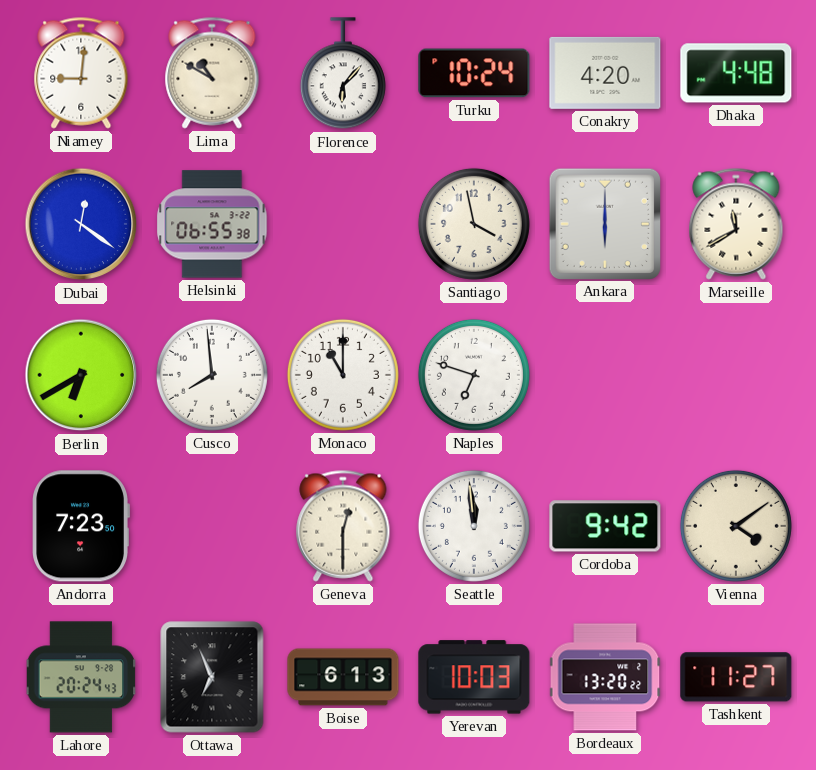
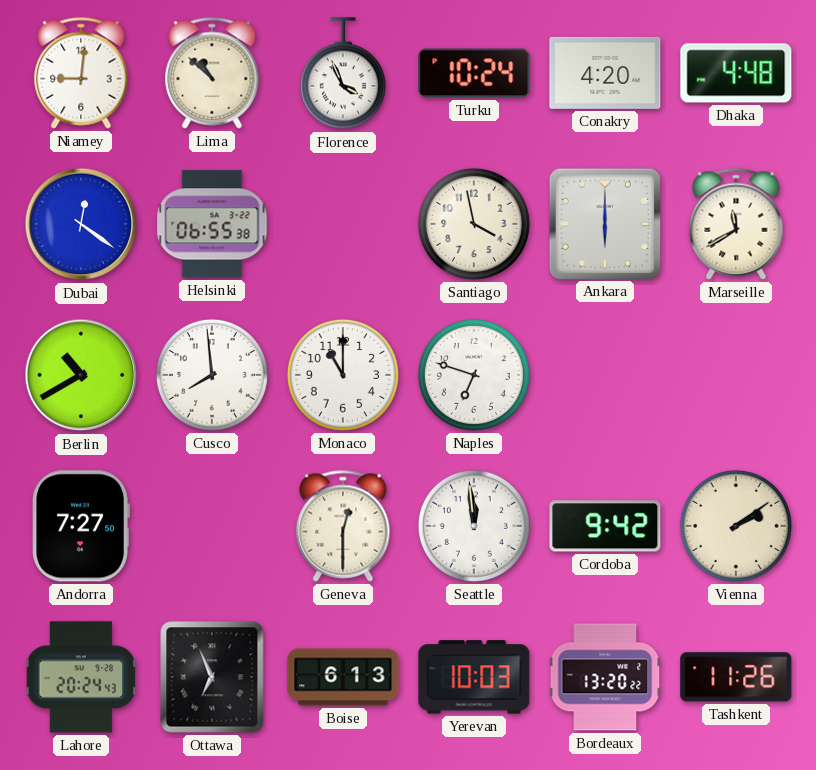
Lima: 10:50 -> 10:52 (212, 73)
Florence: 6:07 -> 3:56 (343, 74)
Berlin: 6:40 -> 10:40 (81, 375)
Andorra: 7:23 -> 7:27 (81, 526)
Vienna: 4:09 -> 2:09 (736, 526)
Tashkent: 11:27 -> 11:26 (736, 677)
